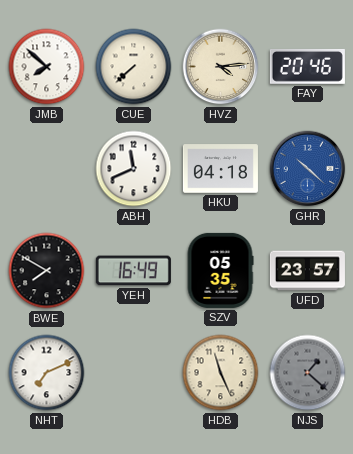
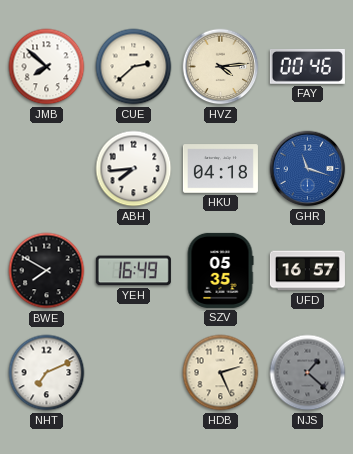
CUE: 7:38 -> 2:38 (134, 67)
FAY: 20:46 -> 00:46 (307, 66)
ABH: 11:41 -> 7:44 (134, 169)
GHR: 10:22 -> 11:18 (308, 169)
UFD: 23:57 -> 16:57 (307, 271)
HDB: 11:26 -> 2:26 (221, 373)
